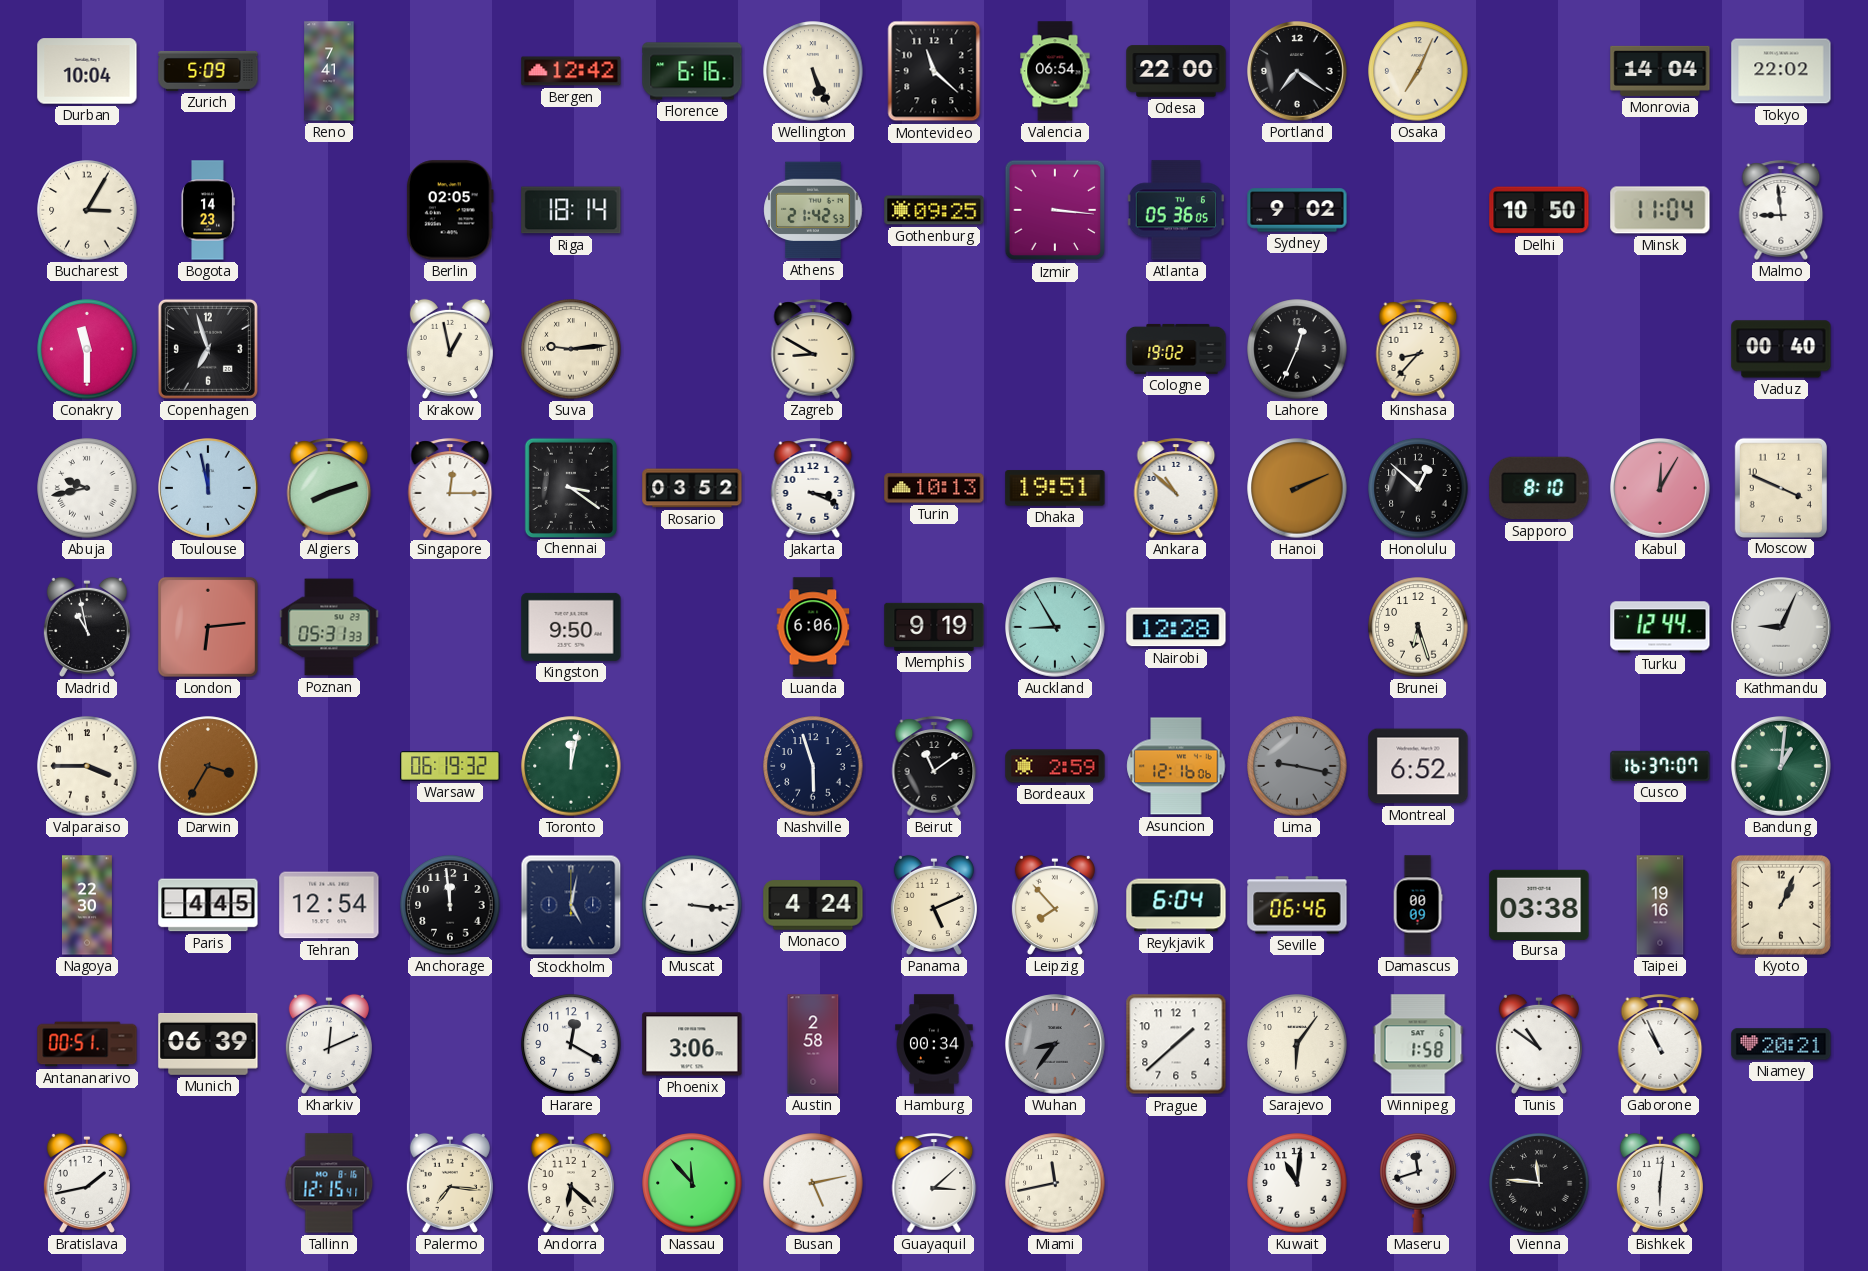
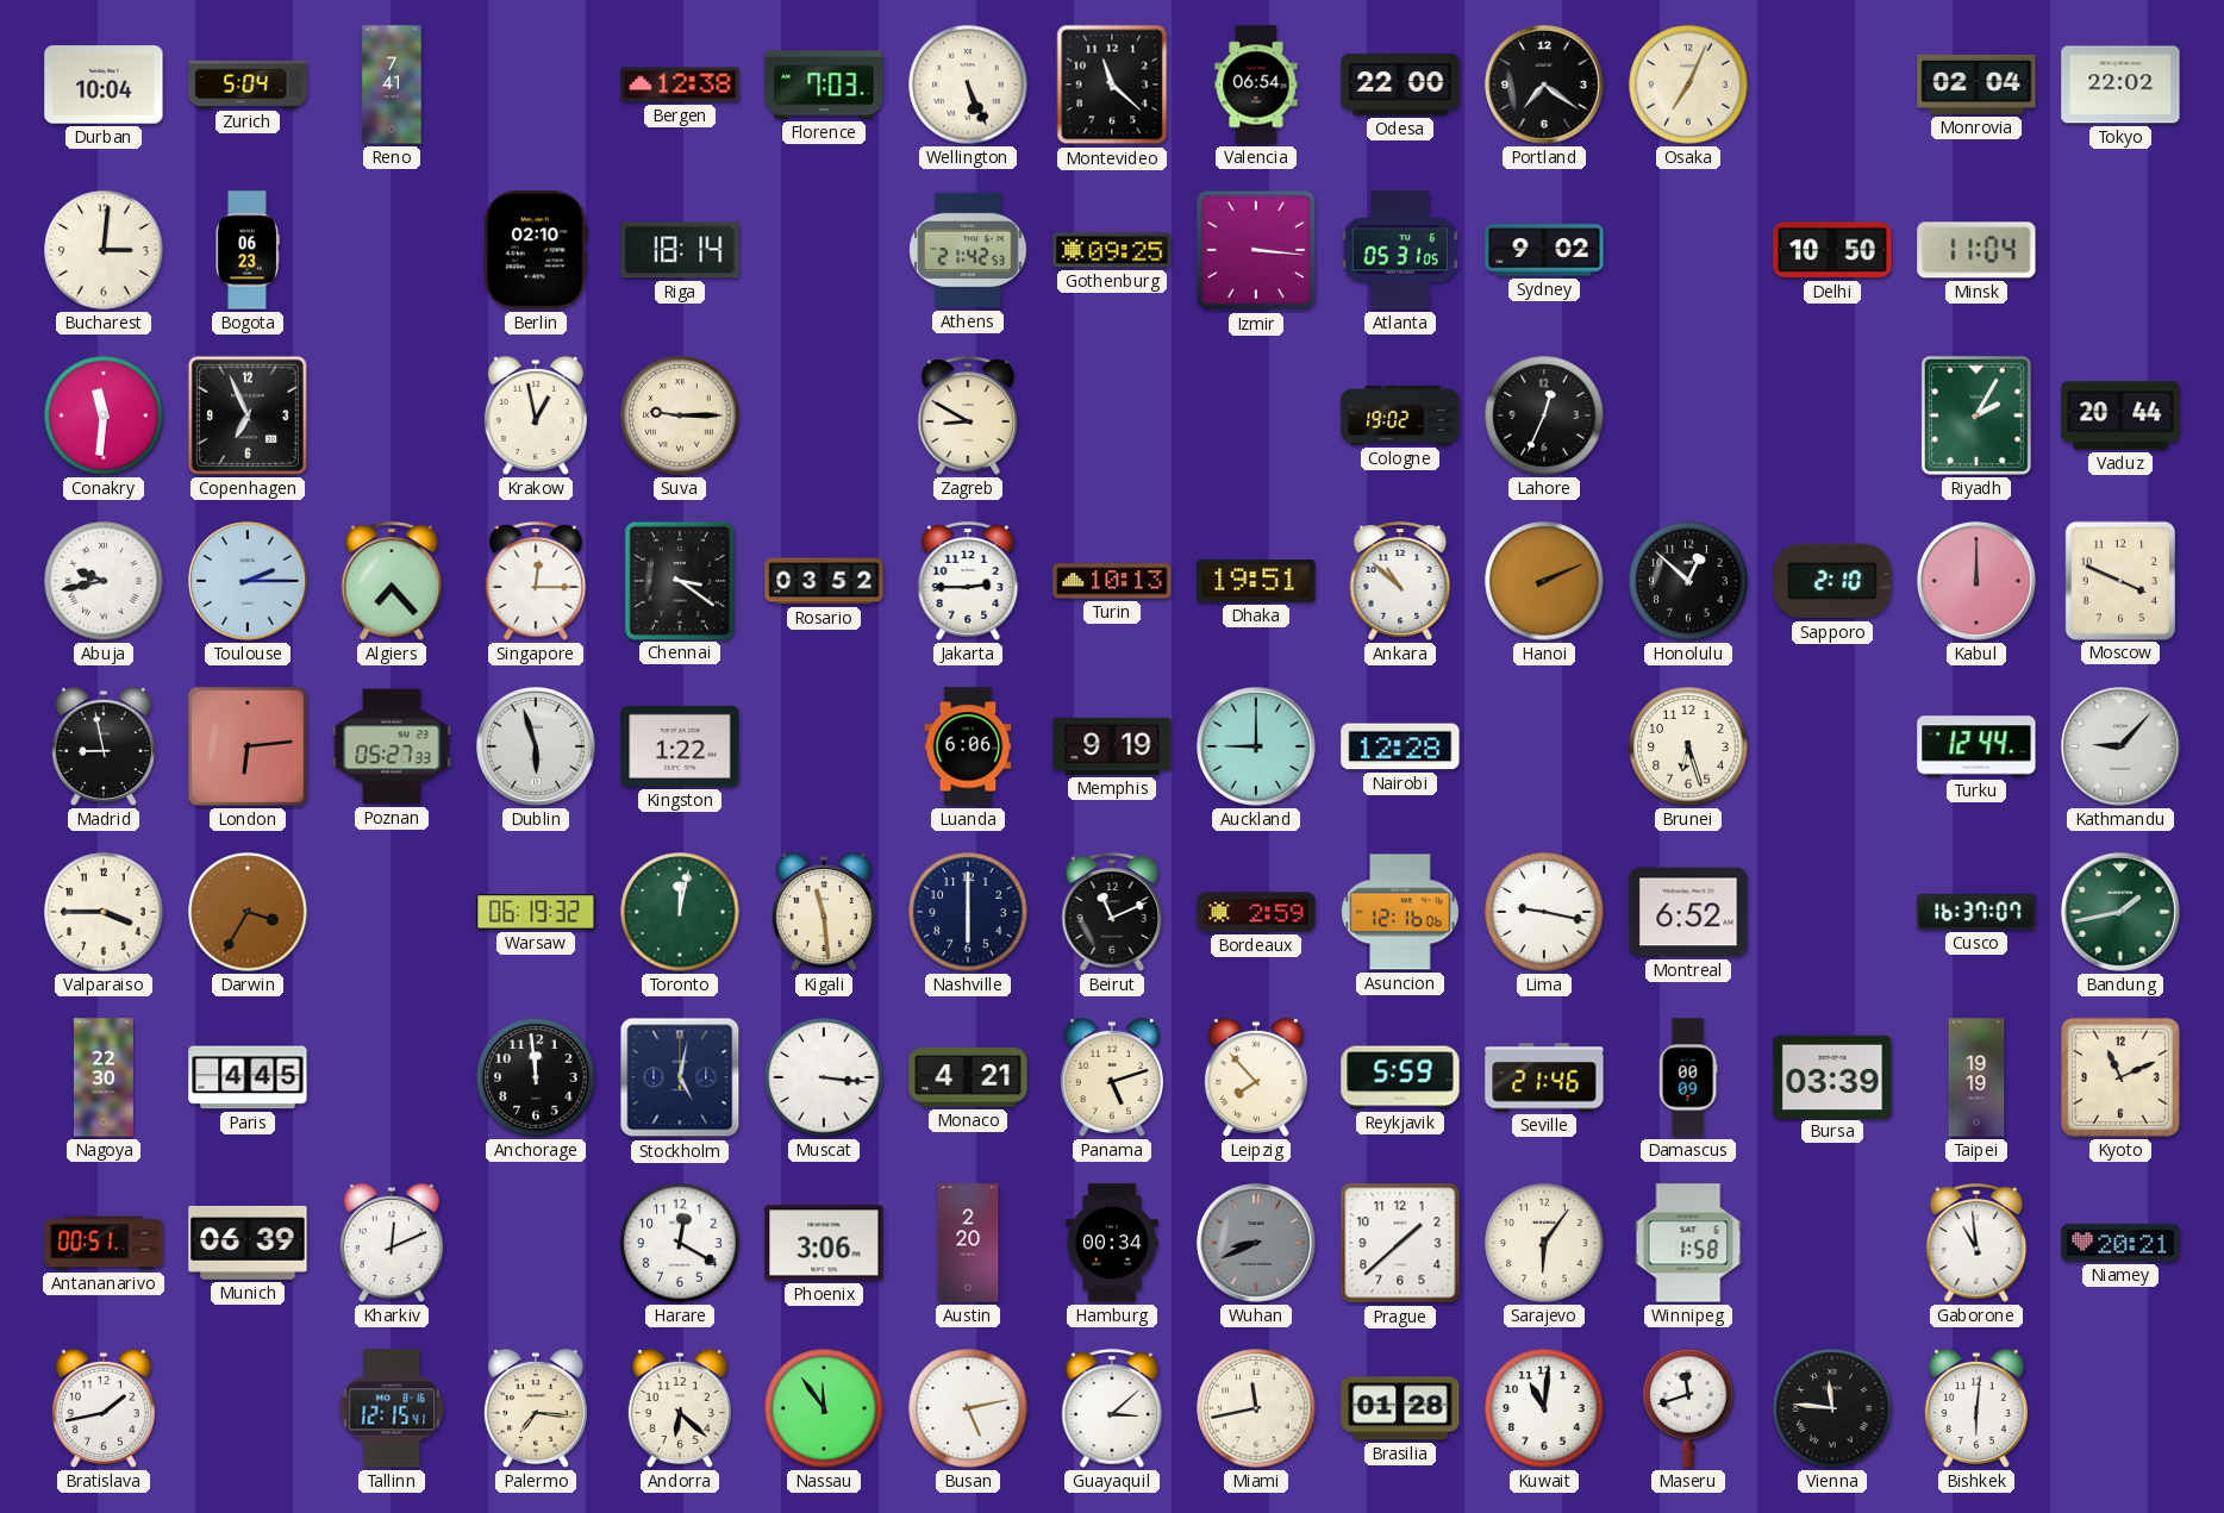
Zurich: 5:09 -> 5:04 (248, 85)
Bergen: 12:42 -> 12:38 (680, 85)
Florence: 6:16 -> 7:03 (824, 85)
Monrovia: 14:04 -> 02:04 (1976, 85)
Bucharest: 3:05 -> 3:01 (104, 250)
Bogota: 14:23 -> 06:23 (248, 250)
Berlin: 02:05 -> 02:10 (536, 250)
Atlanta: 05:36 -> 05:31 (1400, 250)
Malmo: 8:59 -> none (1781, 210)
Conakry: 11:30 -> 11:31 (104, 415)
Copenhagen: 6:57 -> 6:56 (248, 415)
Suva: 9:14 -> 9:15 (680, 415)
Kinshasa: 8:37 -> none (1418, 349)
Riyadh: none -> 2:05 (1976, 415)
Vaduz: 00:40 -> 20:44 (2120, 415)
Toulouse: 11:58 -> 2:15 (249, 582)
Algiers: 8:12 -> 7:23 (392, 581)
Jakarta: 3:19 -> 2:45 (968, 581)
Sapporo: 8:10 -> 2:10 (1832, 581)
Kabul: 12:05 -> 12:00 (1978, 582)
Madrid: 10:58 -> 8:58 (104, 746)
Poznan: 05:31 -> 05:27 (392, 746)
Dublin: none -> 5:57 (537, 748)
Kingston: 9:50 -> 1:22 (680, 746)
Auckland: 8:55 -> 9:00 (1257, 748)
Kathmandu: 9:04 -> 9:07 (2122, 748)
Kigali: none -> 11:29 (824, 912)
Nashville: 5:57 -> 6:00 (968, 912)
Beirut: 11:09 -> 11:11 (1112, 912)
Lima dial: grey -> white (1544, 912)
Bandung: 1:01 -> 1:43 (2122, 913)
Tehran: 12:54 -> none (329, 905)
Monaco: 4:24 -> 4:21 (968, 1077)
Panama: 5:11 -> 5:12 (1112, 1077)
Reykjavik: 6:04 -> 5:59 (1400, 1077)
Seville: 06:46 -> 21:46 (1544, 1077)
Bursa: 03:38 -> 03:39 (1832, 1076)
Taipei: 19:16 -> 19:19 (1976, 1077)
Kyoto: 1:04 -> 11:11 (2120, 1077)
Austin: 2:58 -> 2:20 (968, 1243)
Wuhan: 8:36 -> 8:41 (1257, 1244)
Tunis: 10:51 -> none (1539, 1044)
Gaborone: 10:56 -> 10:59 (1976, 1243)
Nassau: 11:53 -> 11:54 (824, 1408)
Brasilia: none -> 01:28 (1400, 1408)
